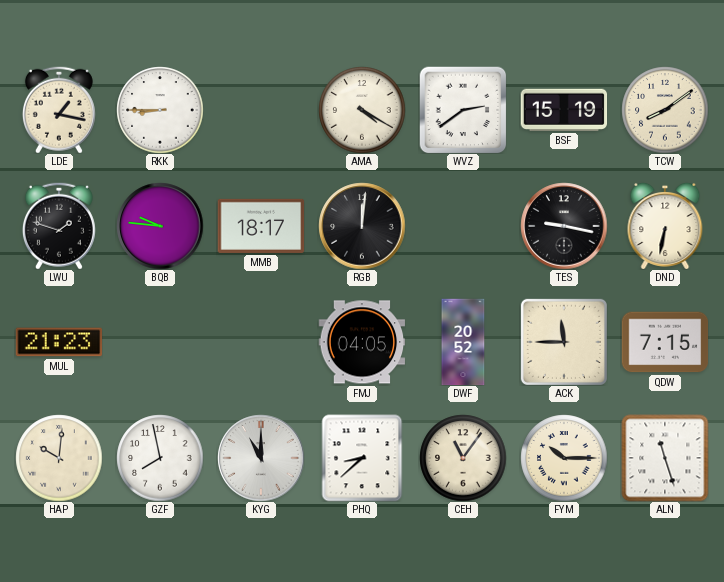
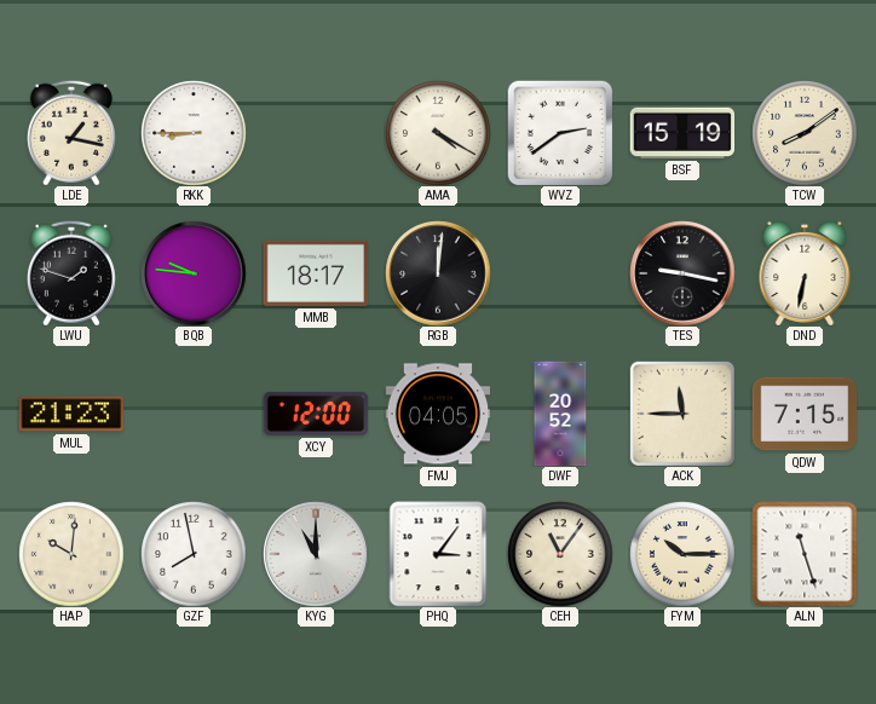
XCY: none -> 12:00 (316, 414)
PHQ: 8:38 -> 3:06 (438, 554)
